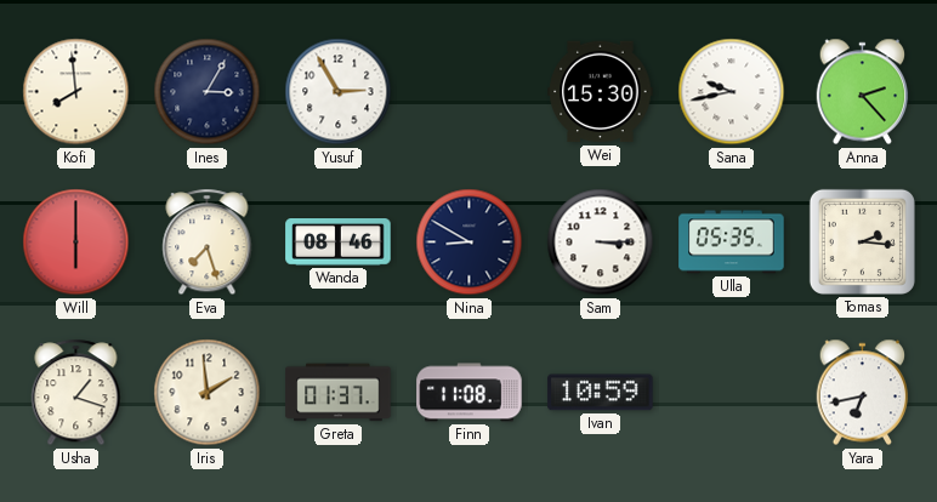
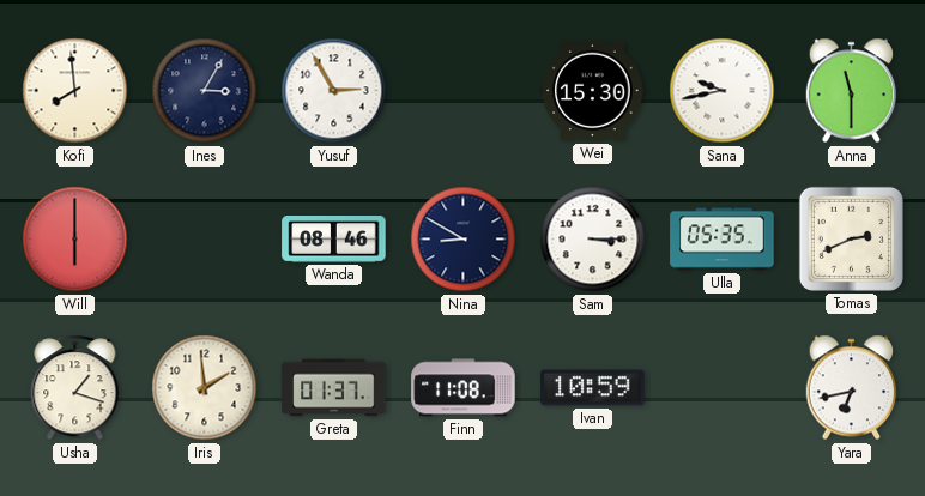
Anna: 2:23 -> 11:30 (852, 91)
Eva: 7:27 -> none (208, 243)
Tomas: 2:16 -> 2:41 (851, 238)
